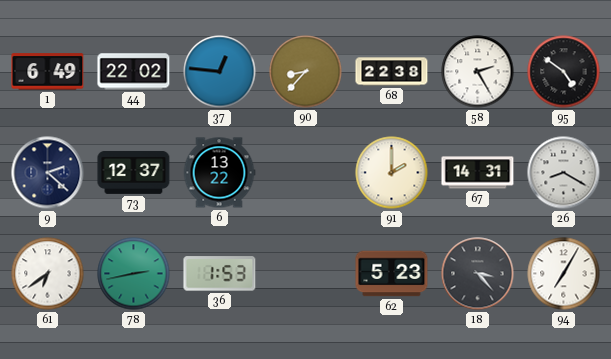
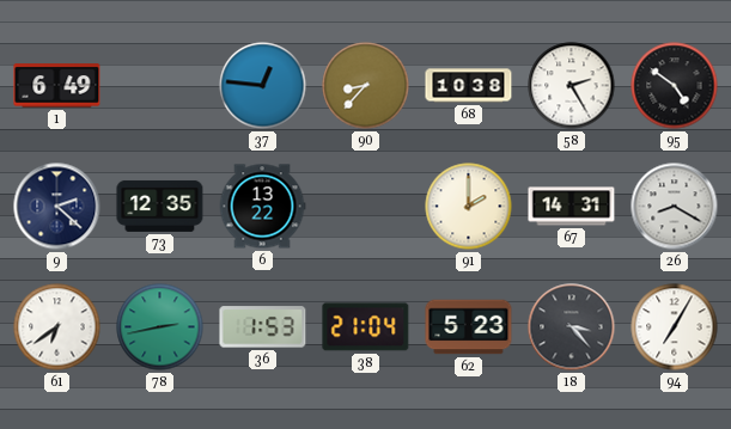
44: 22:02 -> none (134, 72)
68: 22:38 -> 10:38 (469, 86)
73: 12:37 -> 12:35 (160, 206)
38: none -> 21:04 (366, 327)
